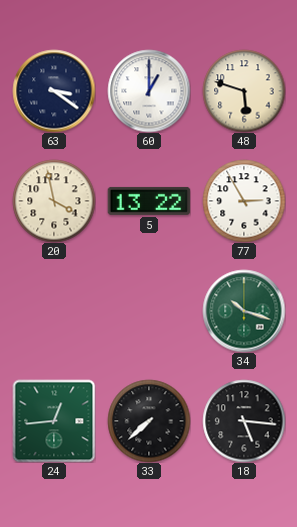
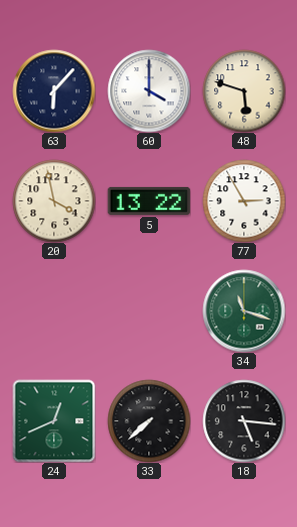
63: 3:21 -> 6:07 (54, 91)
60: 1:00 -> 4:00 (149, 91)
34: 10:18 -> 11:18 (244, 311)
24: 12:44 -> 12:41 (54, 421)
